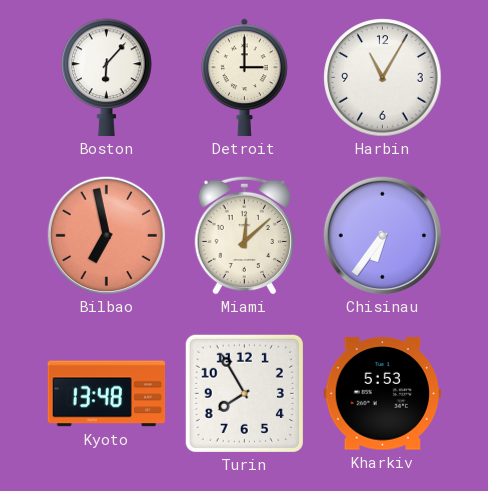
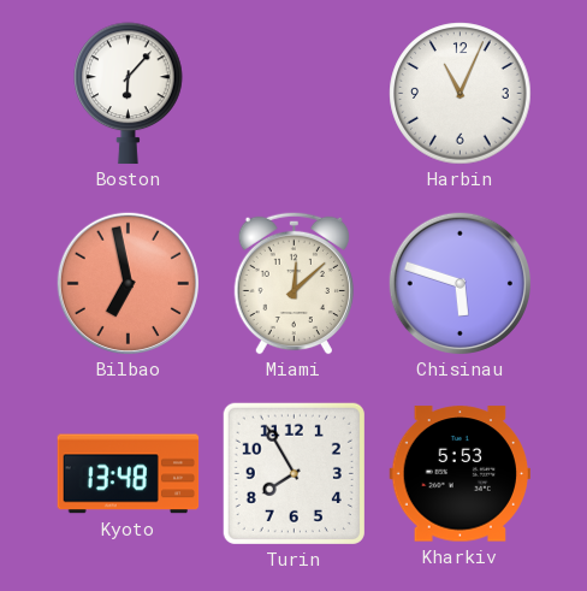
Detroit: 3:00 -> none (245, 78)
Harbin: 11:05 -> 11:04 (461, 94)
Chisinau: 6:36 -> 5:48 (459, 283)
